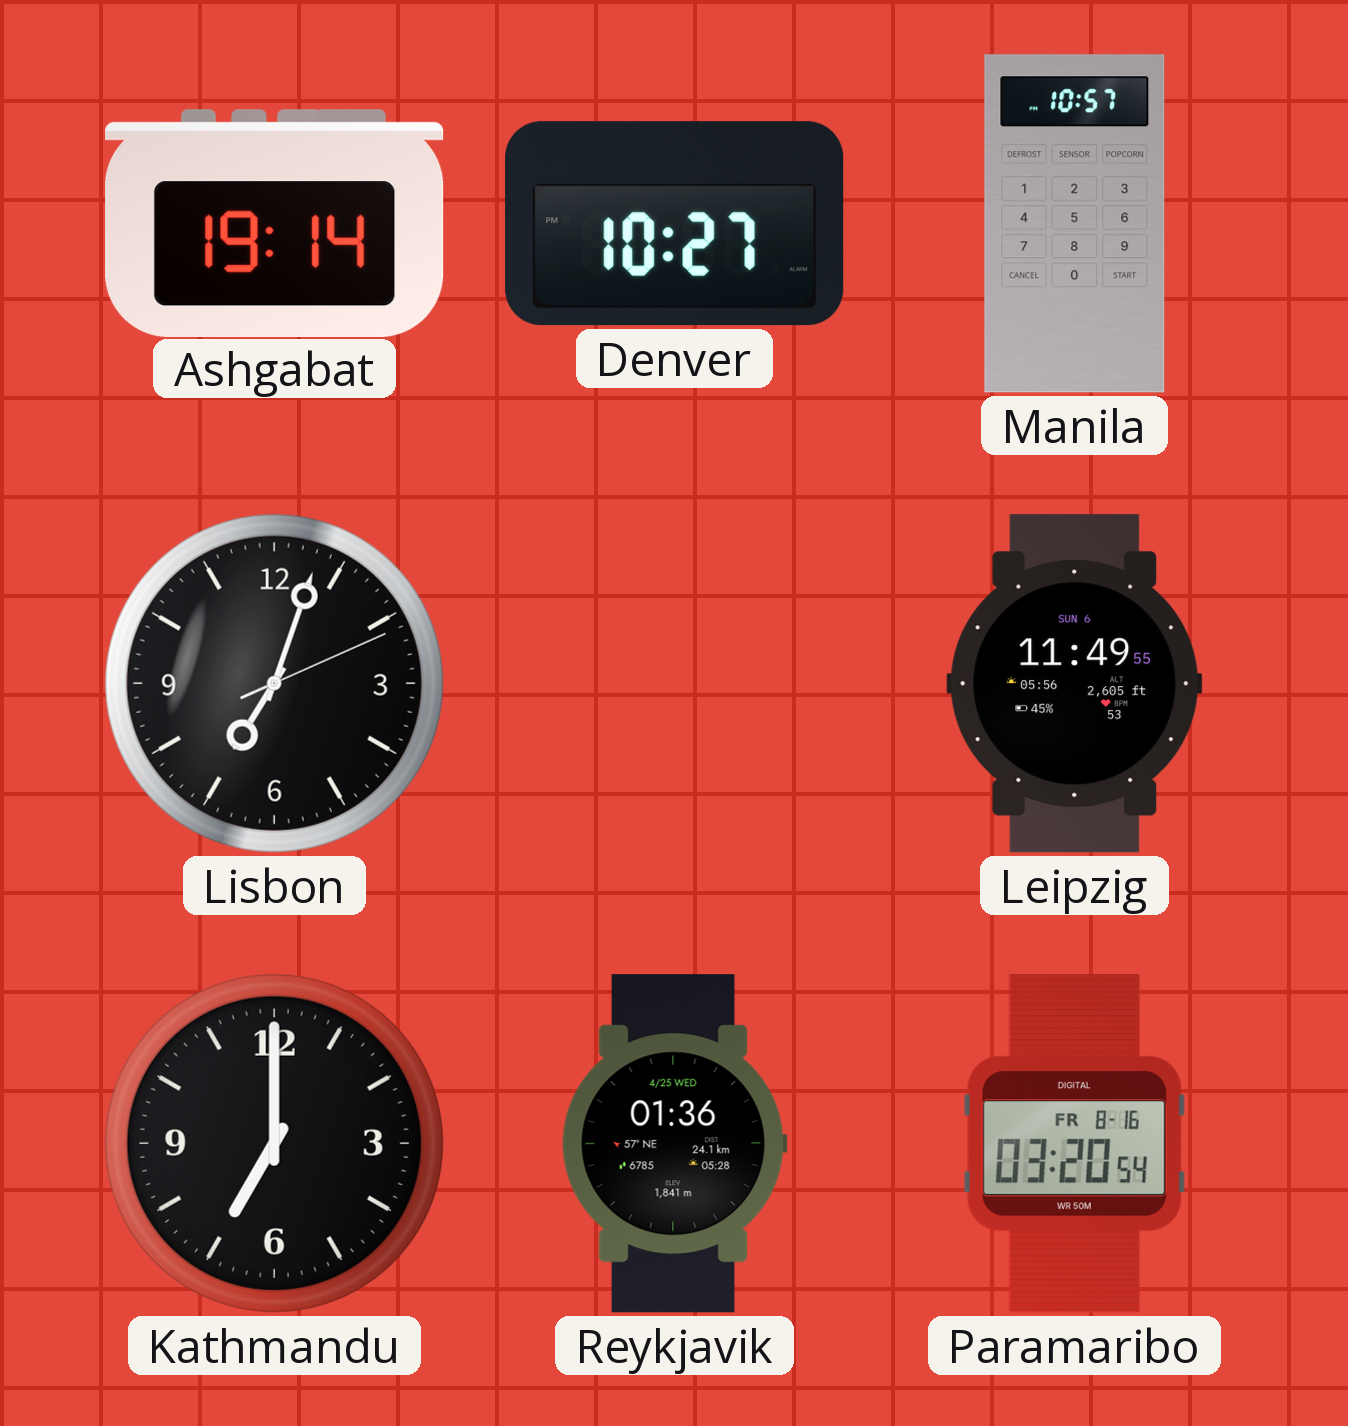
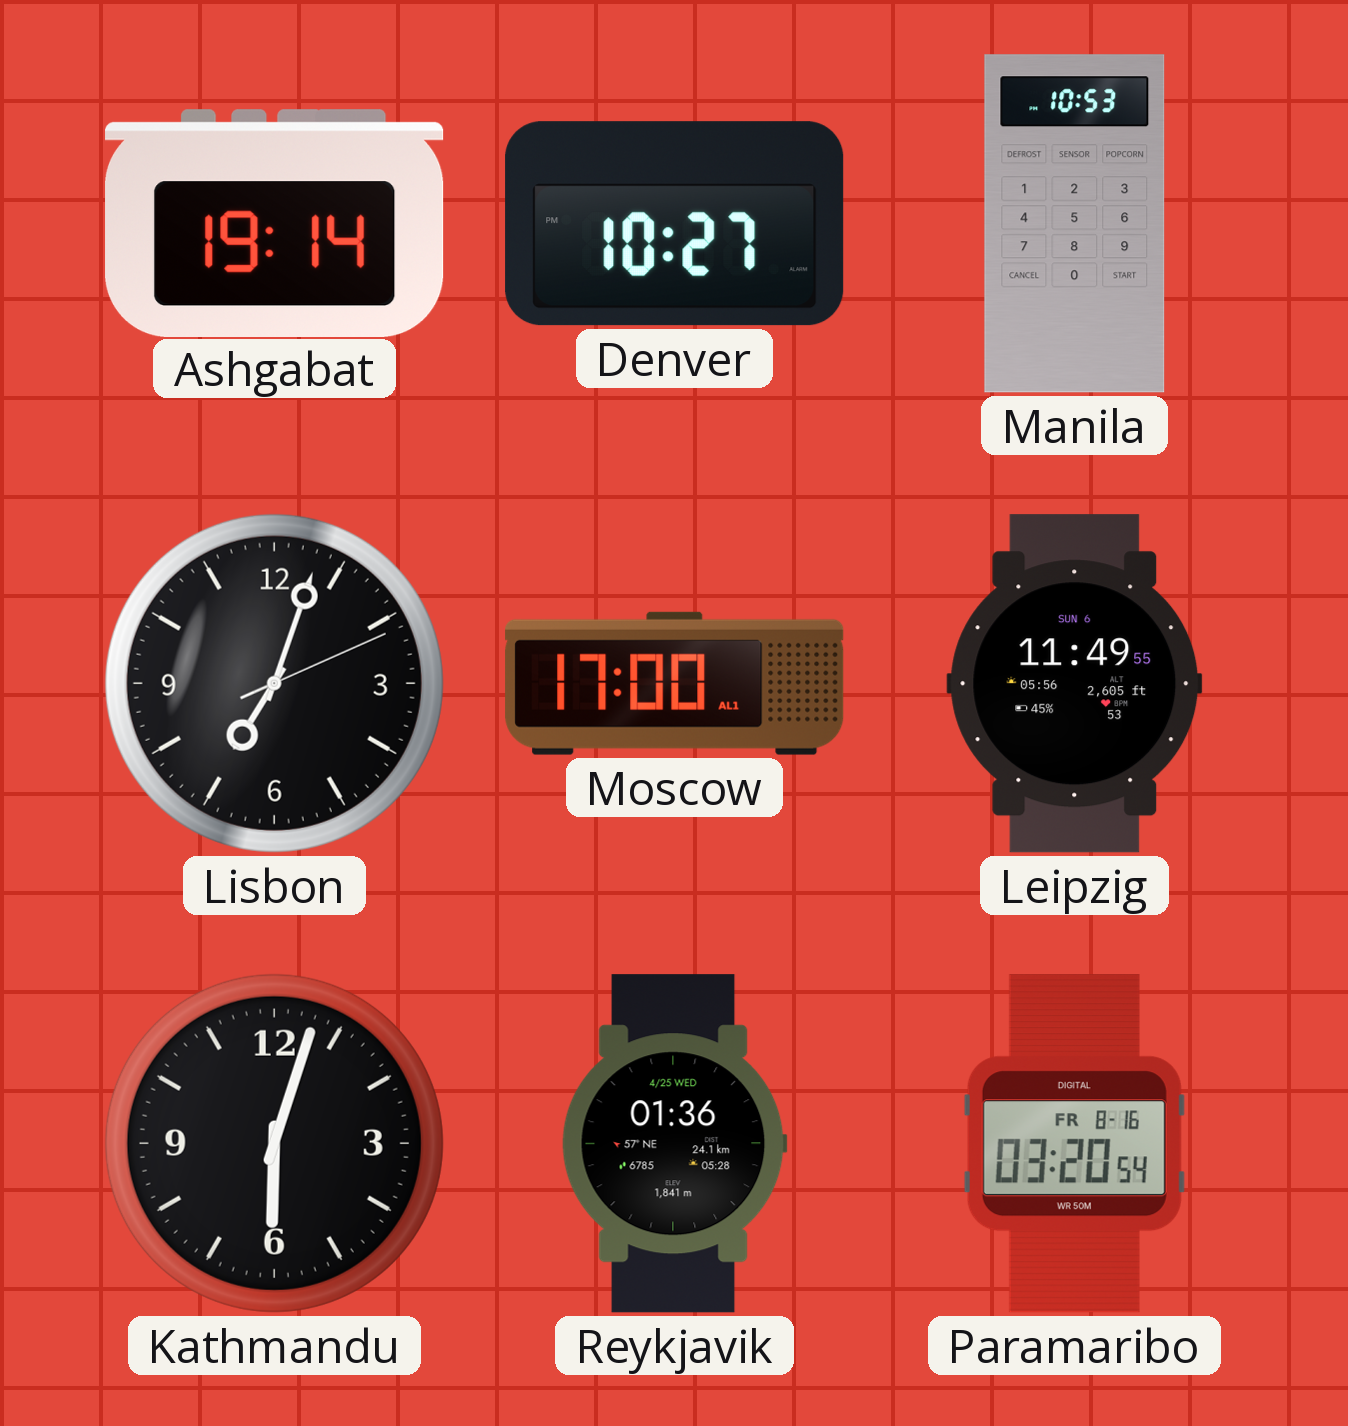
Manila: 10:57 -> 10:53 (1075, 224)
Moscow: none -> 17:00 (675, 683)
Kathmandu: 7:00 -> 6:03 (274, 1143)
